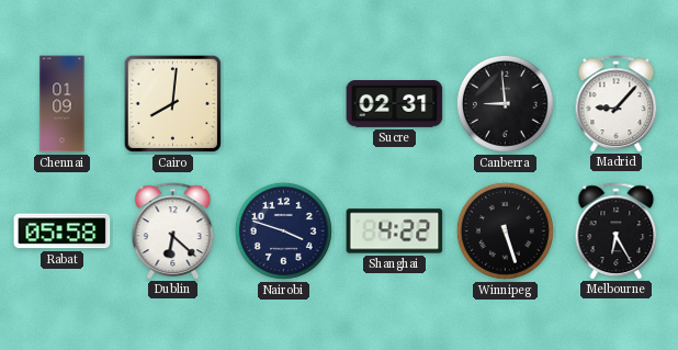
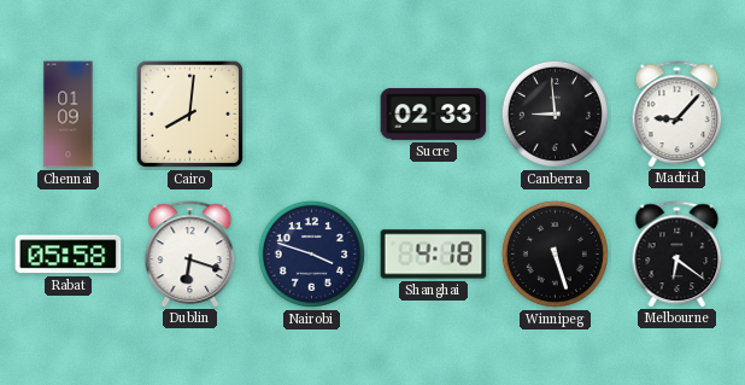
Sucre: 02:31 -> 02:33 (434, 115)
Dublin: 6:22 -> 6:18 (190, 253)
Shanghai: 4:22 -> 4:18 (434, 255)
Melbourne: 6:25 -> 6:21 (677, 253)
